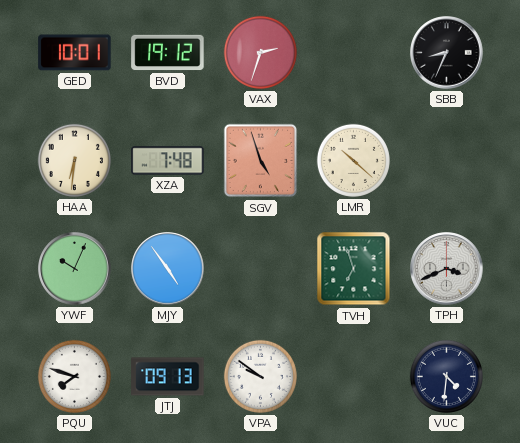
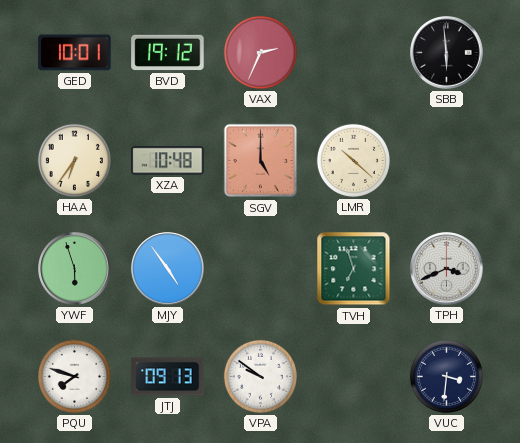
VAX: 2:33 -> 2:34 (260, 52)
SBB: 8:34 -> 5:59 (447, 53)
HAA: 6:31 -> 6:36 (74, 160)
XZA: 7:48 -> 10:48 (168, 161)
SGV: 4:57 -> 5:00 (261, 161)
YWF: 10:04 -> 5:57 (75, 269)
VUC: 4:31 -> 3:31 (446, 376)
